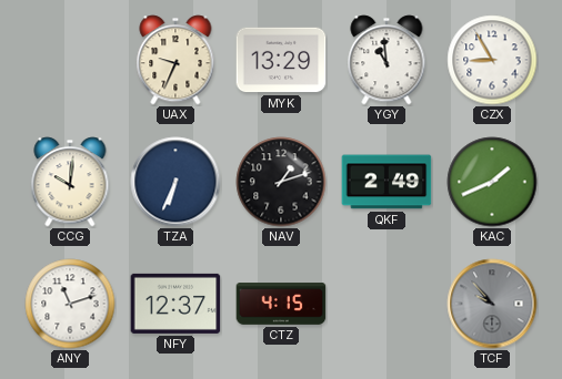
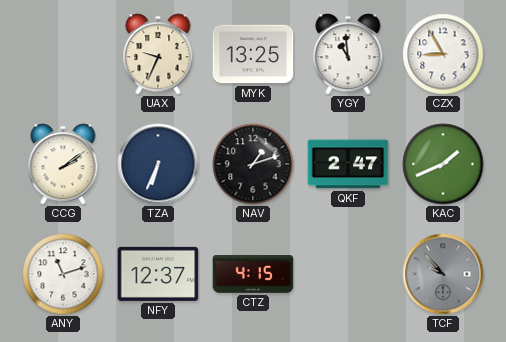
MYK: 13:29 -> 13:25 (253, 54)
CCG: 10:01 -> 2:09 (63, 164)
QKF: 2:49 -> 2:47 (348, 164)
